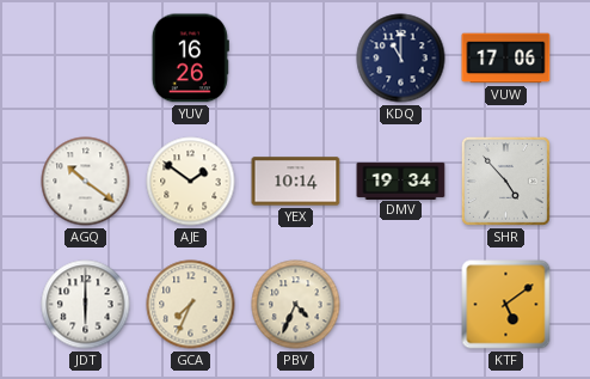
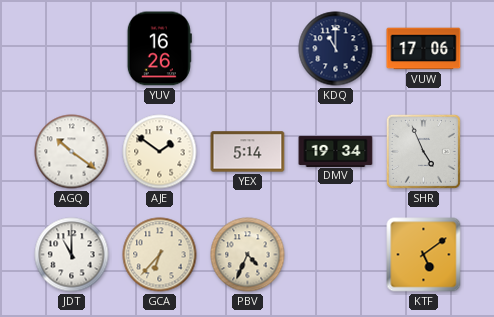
YEX: 10:14 -> 5:14 (248, 152)
SHR: 4:53 -> 4:56 (423, 151)
JDT: 6:00 -> 11:00 (72, 255)
GCA: 7:34 -> 6:37 (160, 255)
